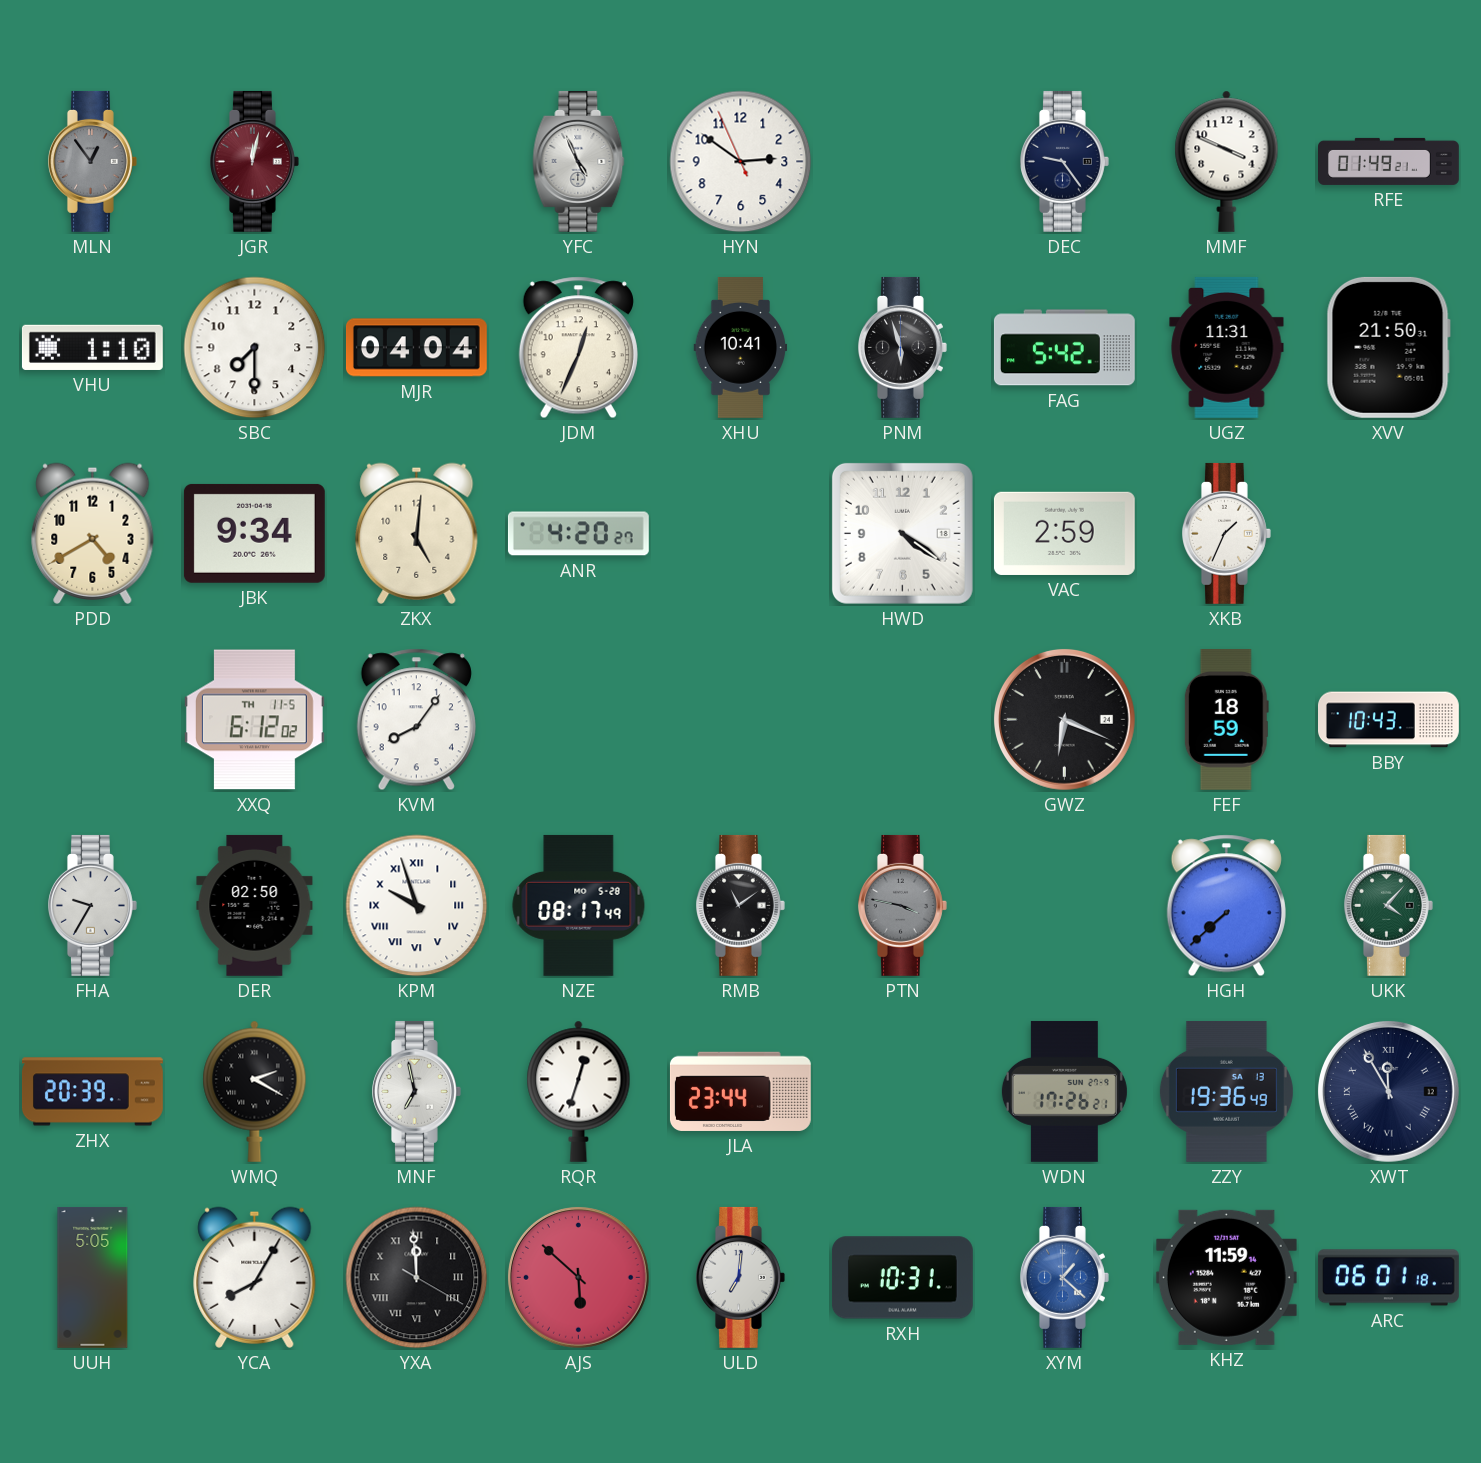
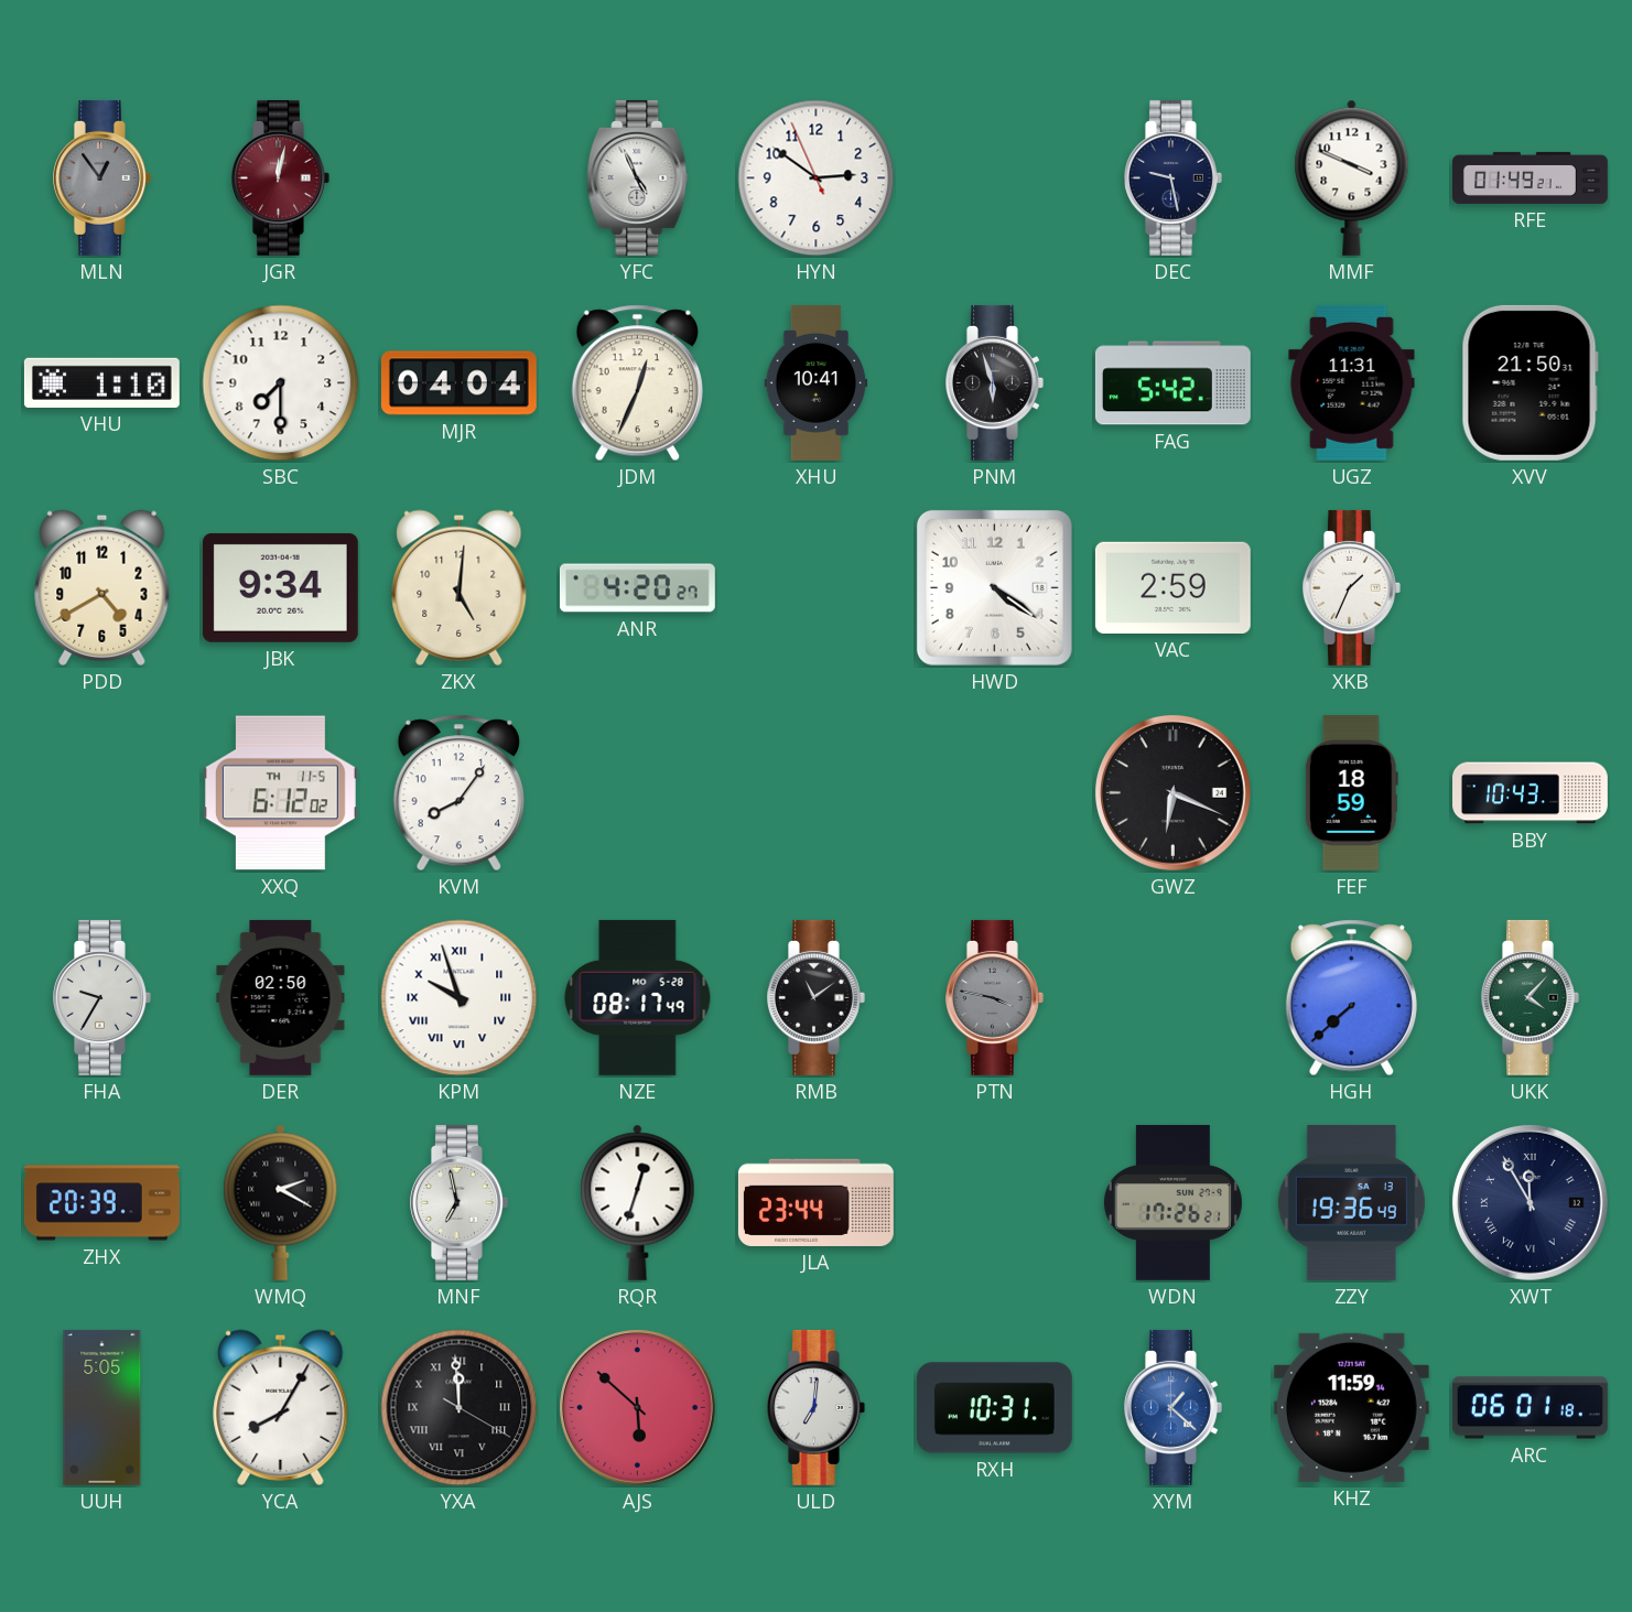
DEC: 9:24 -> 9:28 (1174, 177)
